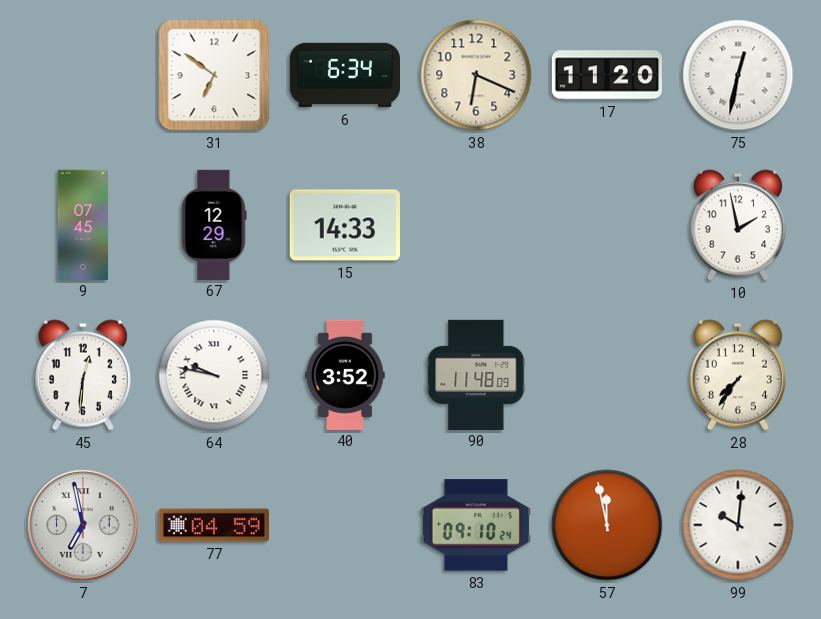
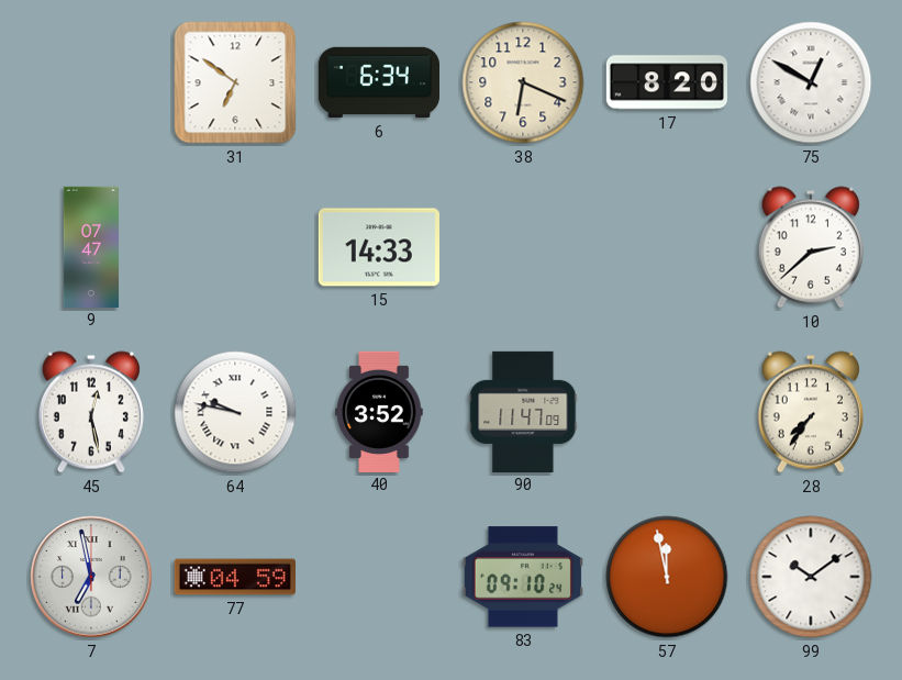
17: 11:20 -> 8:20 (666, 82)
75: 12:32 -> 12:50 (811, 82)
9: 07:45 -> 07:47 (90, 246)
67: 12:29 -> none (214, 224)
10: 1:58 -> 2:38 (811, 247)
45: 12:31 -> 12:28 (91, 412)
90: 11:48 -> 11:47 (523, 411)
99: 10:01 -> 10:09 (811, 577)
